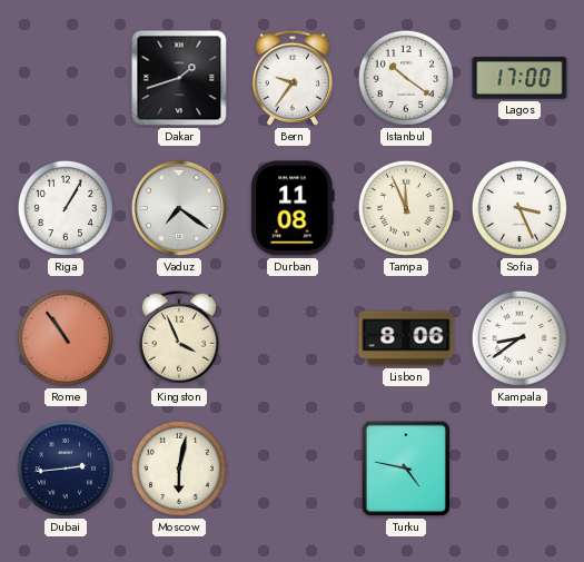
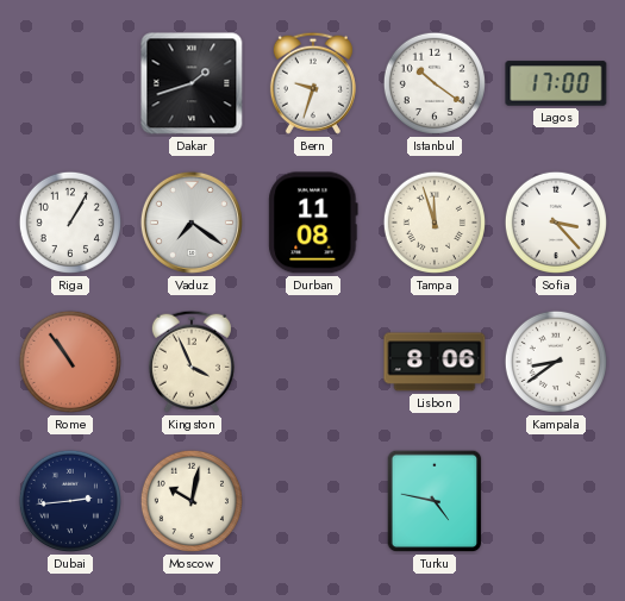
Bern: 9:36 -> 9:33 (313, 83)
Tampa: 11:56 -> 11:57 (435, 223)
Sofia: 3:26 -> 3:23 (556, 223)
Moscow: 6:02 -> 10:02 (192, 501)
